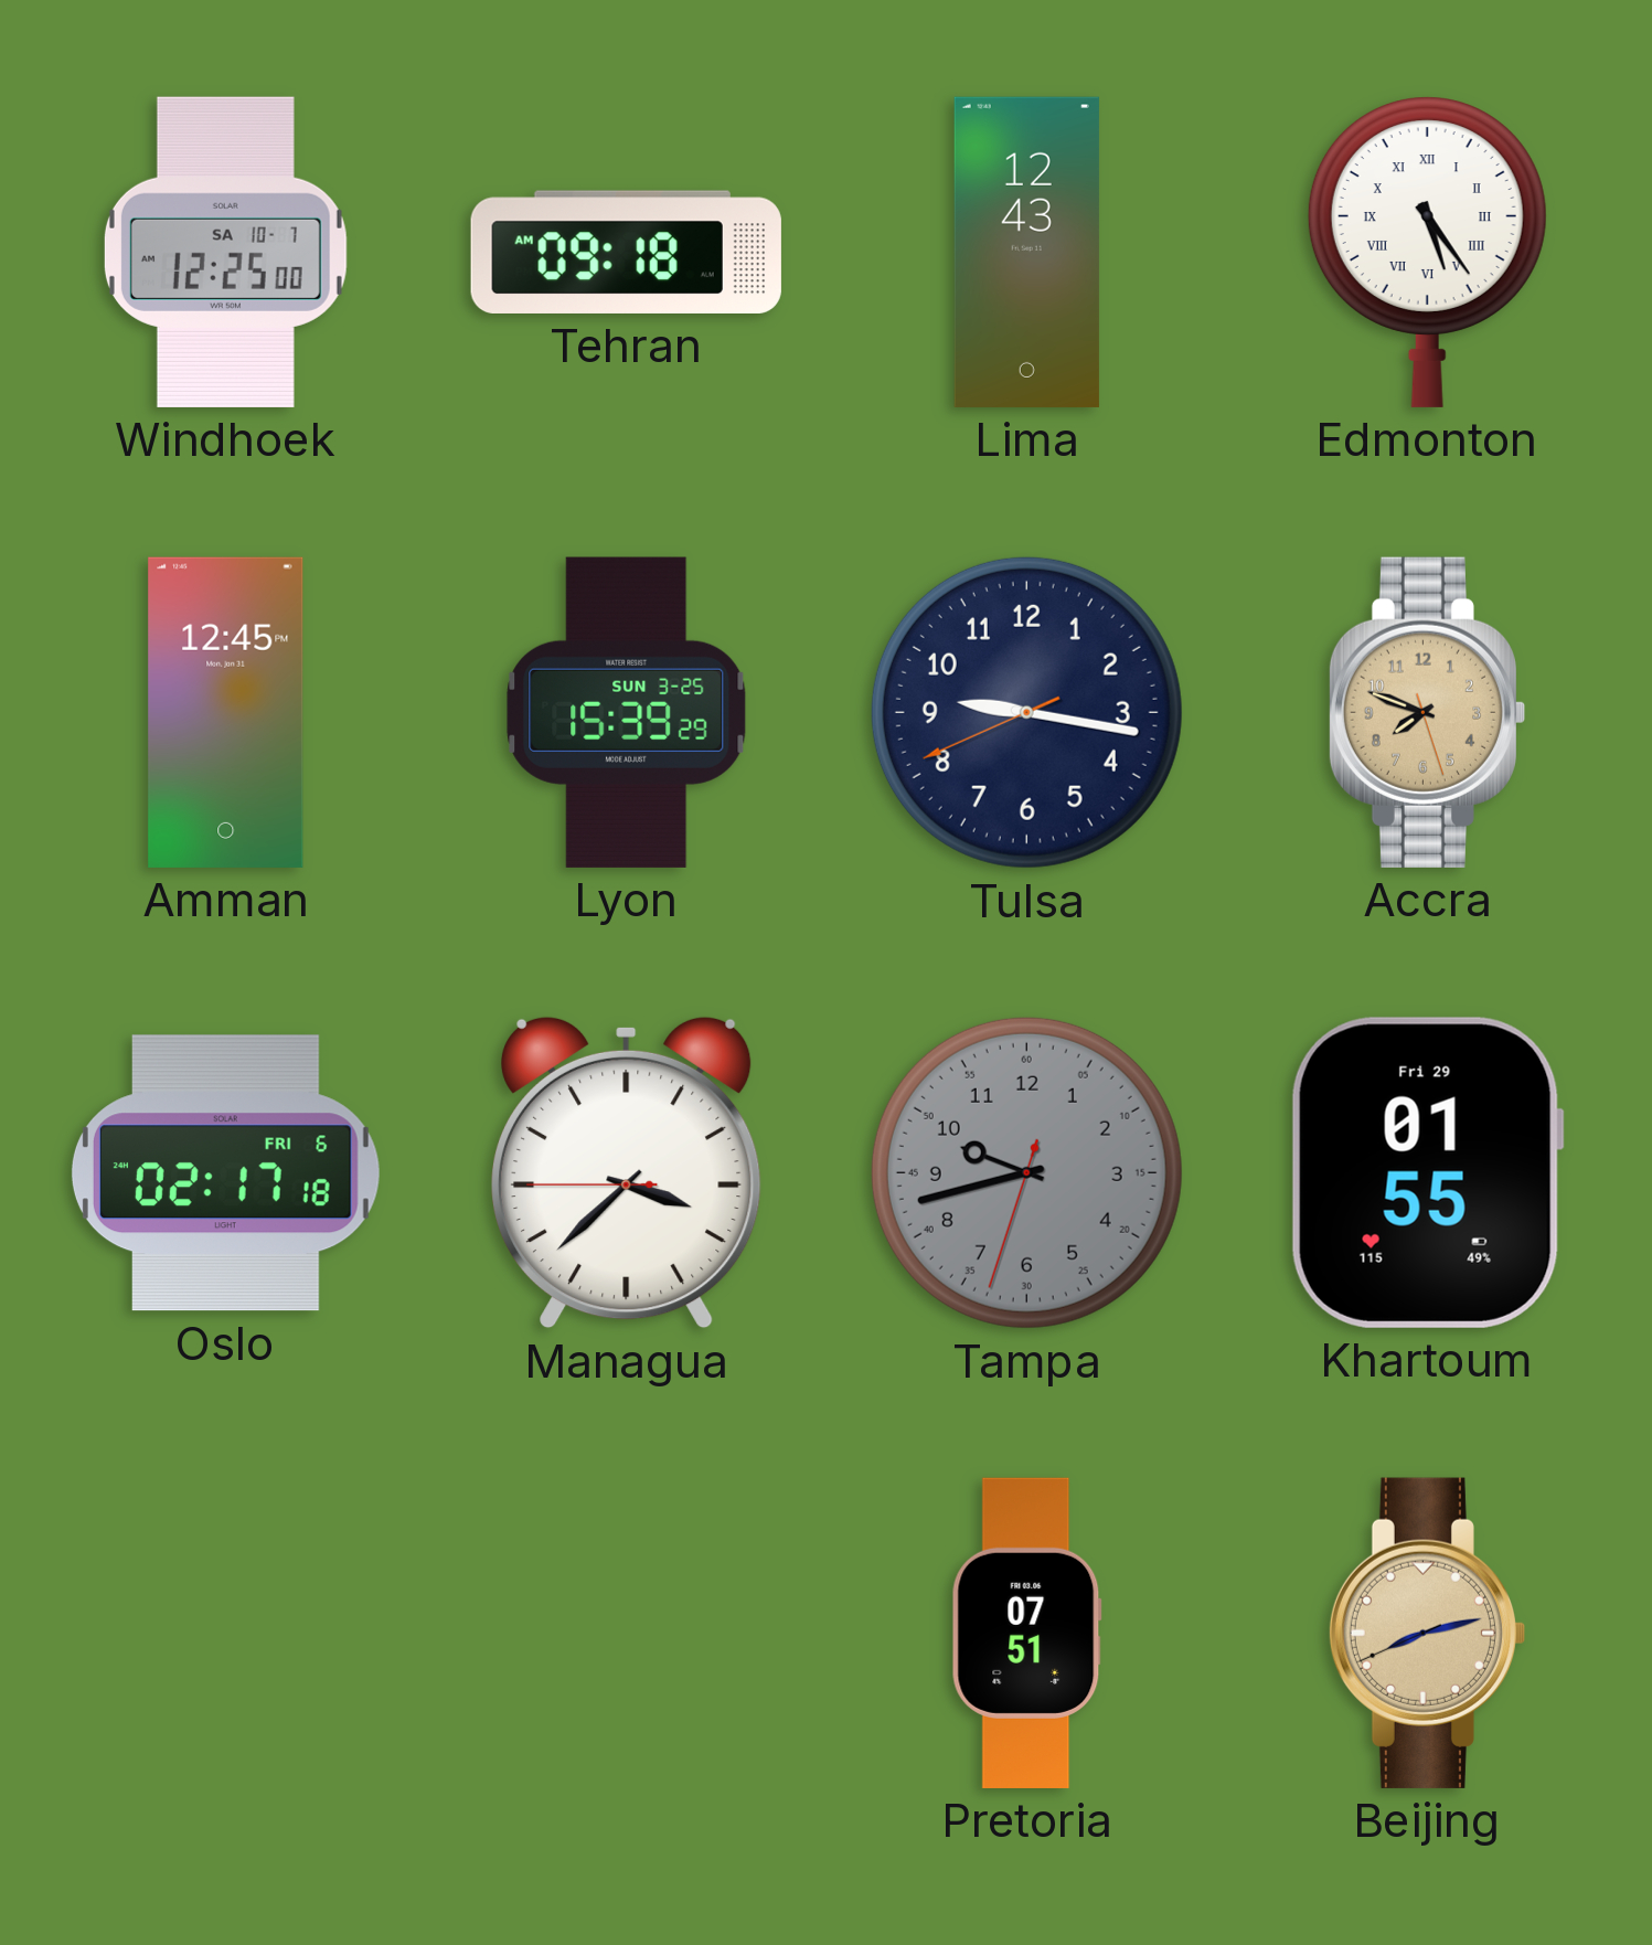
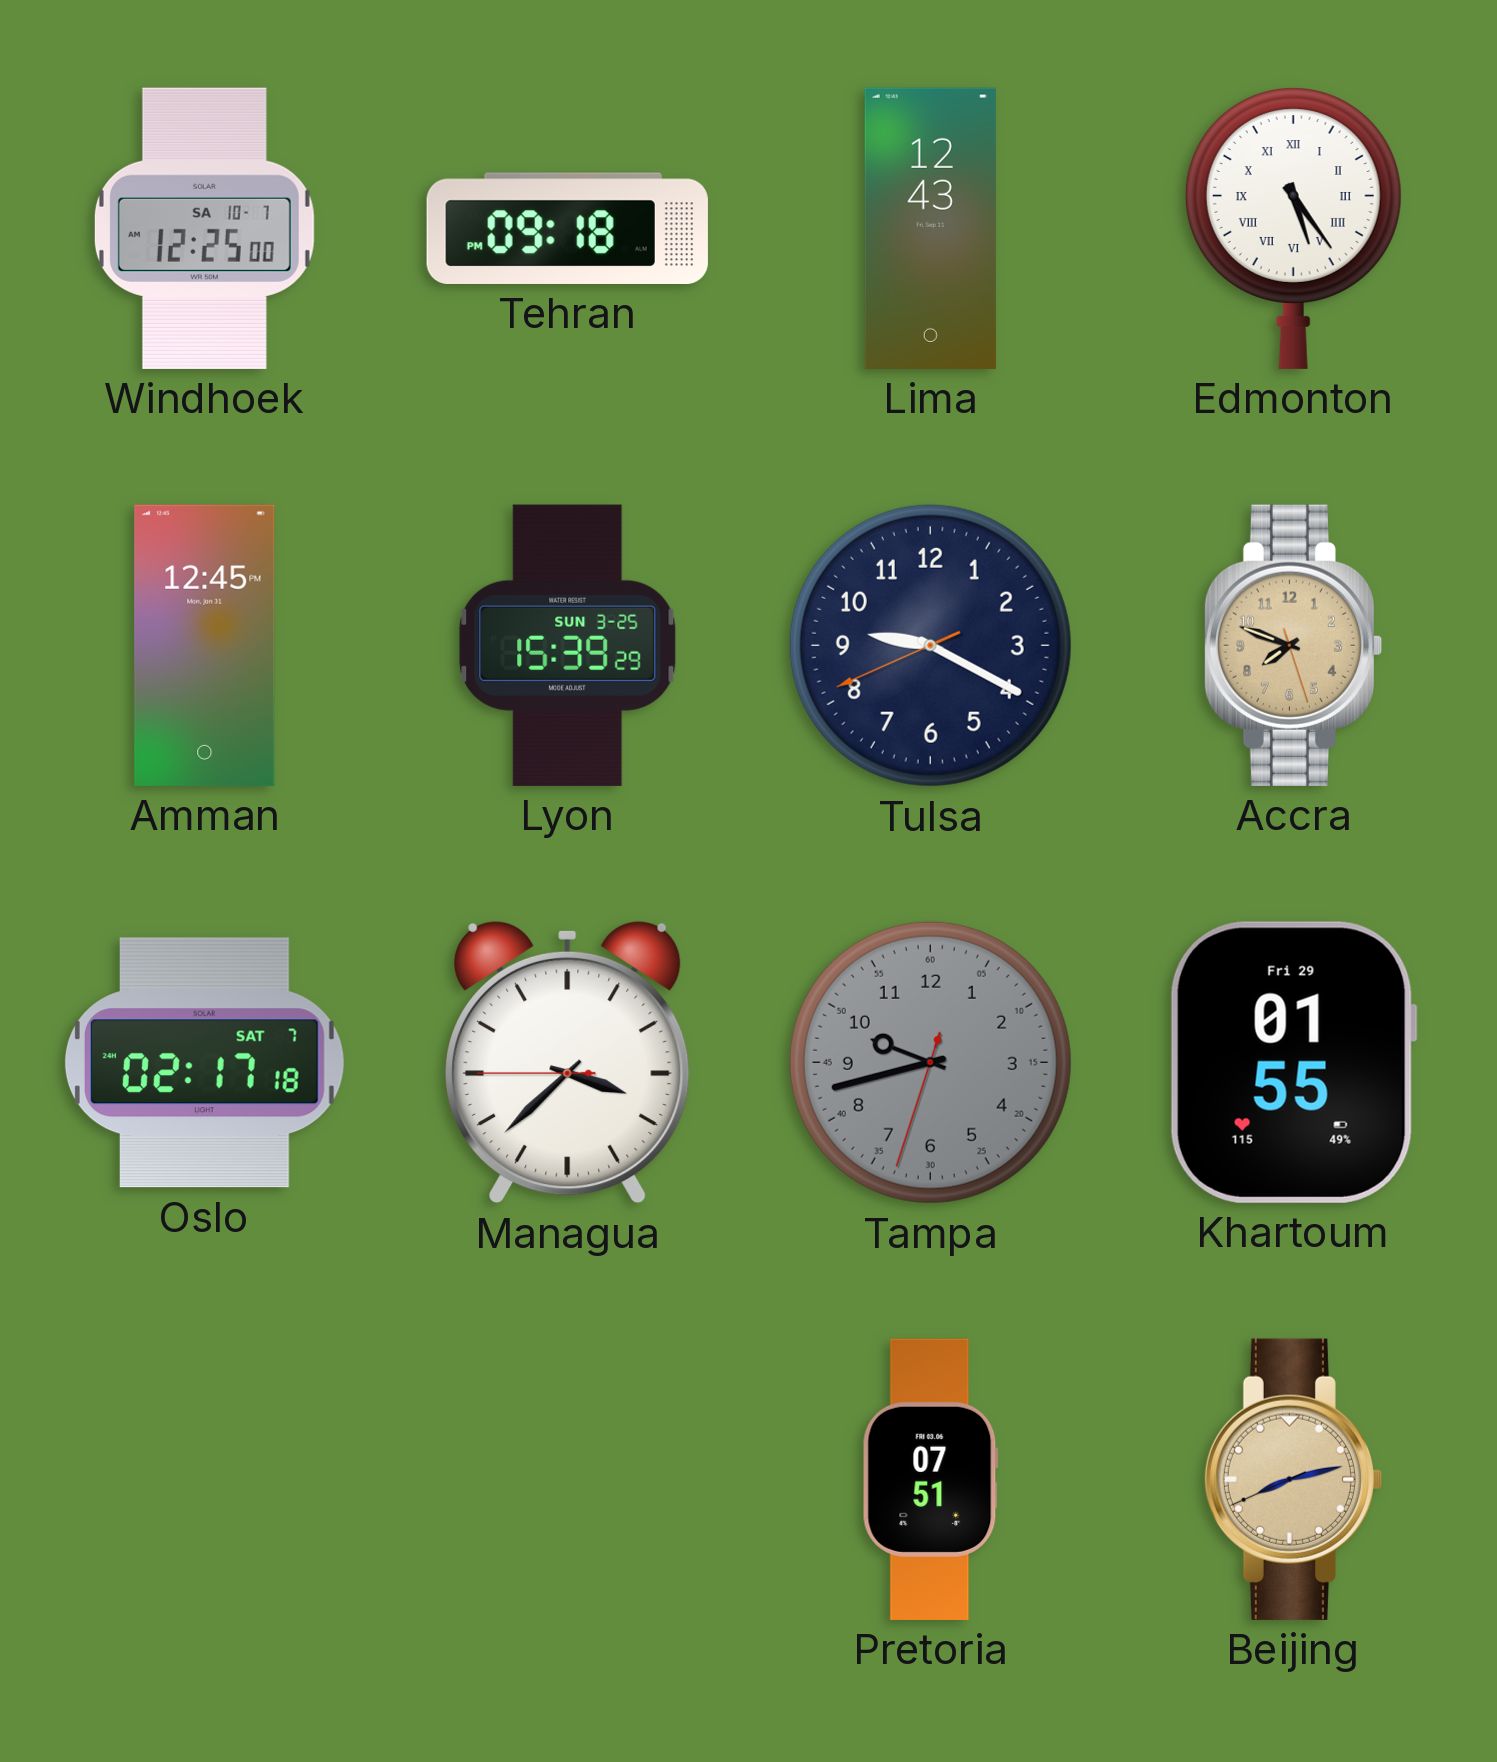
Tehran: 09:18 AM -> 09:18 PM (567, 228)
Tulsa: 9:16 -> 9:19 (930, 645)
Oslo date: FRI 6 -> SAT 7 (204, 1063)
